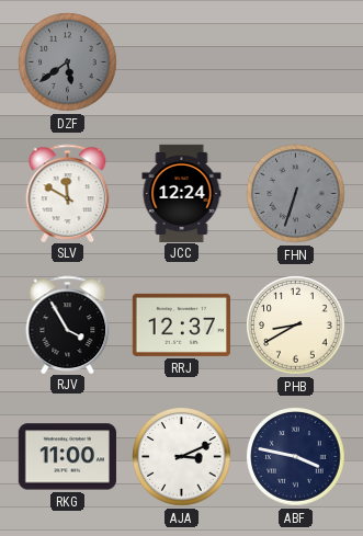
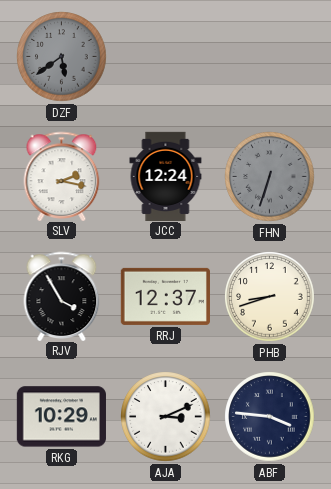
SLV: 11:50 -> 2:17 (62, 176)
PHB: 8:40 -> 8:42 (270, 297)
RKG: 11:00 -> 10:29 (61, 417)
ABF: 3:47 -> 3:46 (270, 417)
